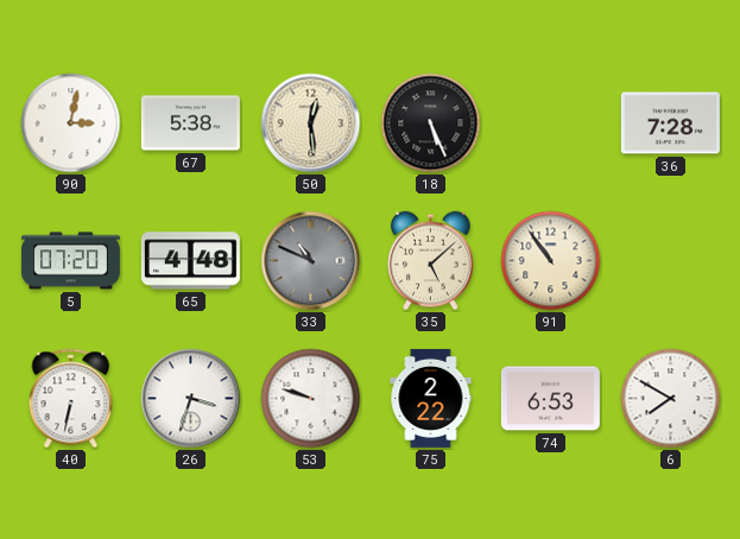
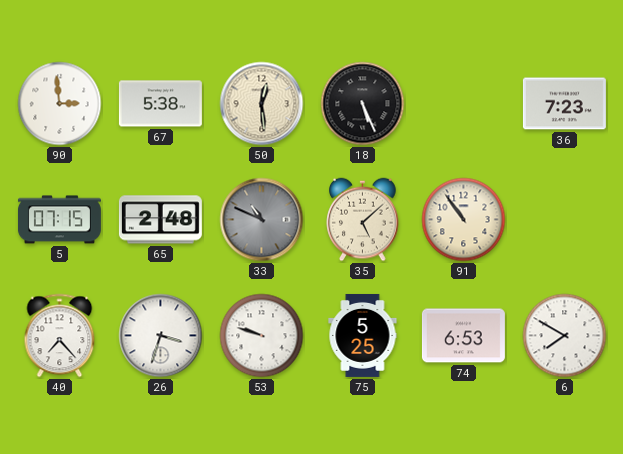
90: 3:02 -> 2:59 (60, 104)
36: 7:28 -> 7:23 (564, 104)
5: 07:20 -> 07:15 (59, 220)
65: 4:48 -> 2:48 (160, 220)
40: 6:32 -> 7:23 (60, 336)
75: 2:22 -> 5:25 (363, 335)
